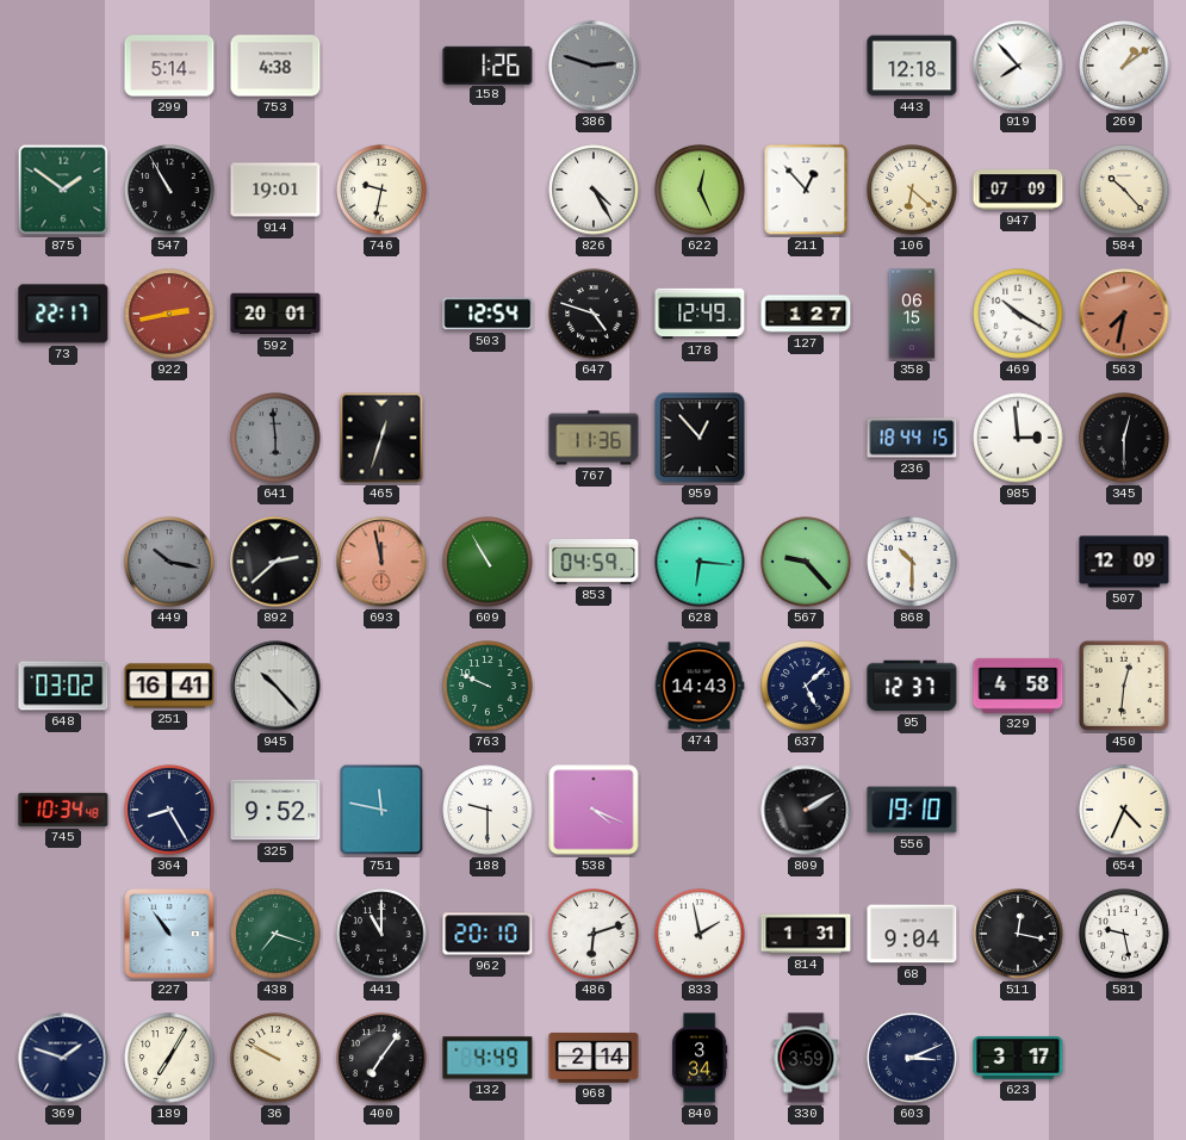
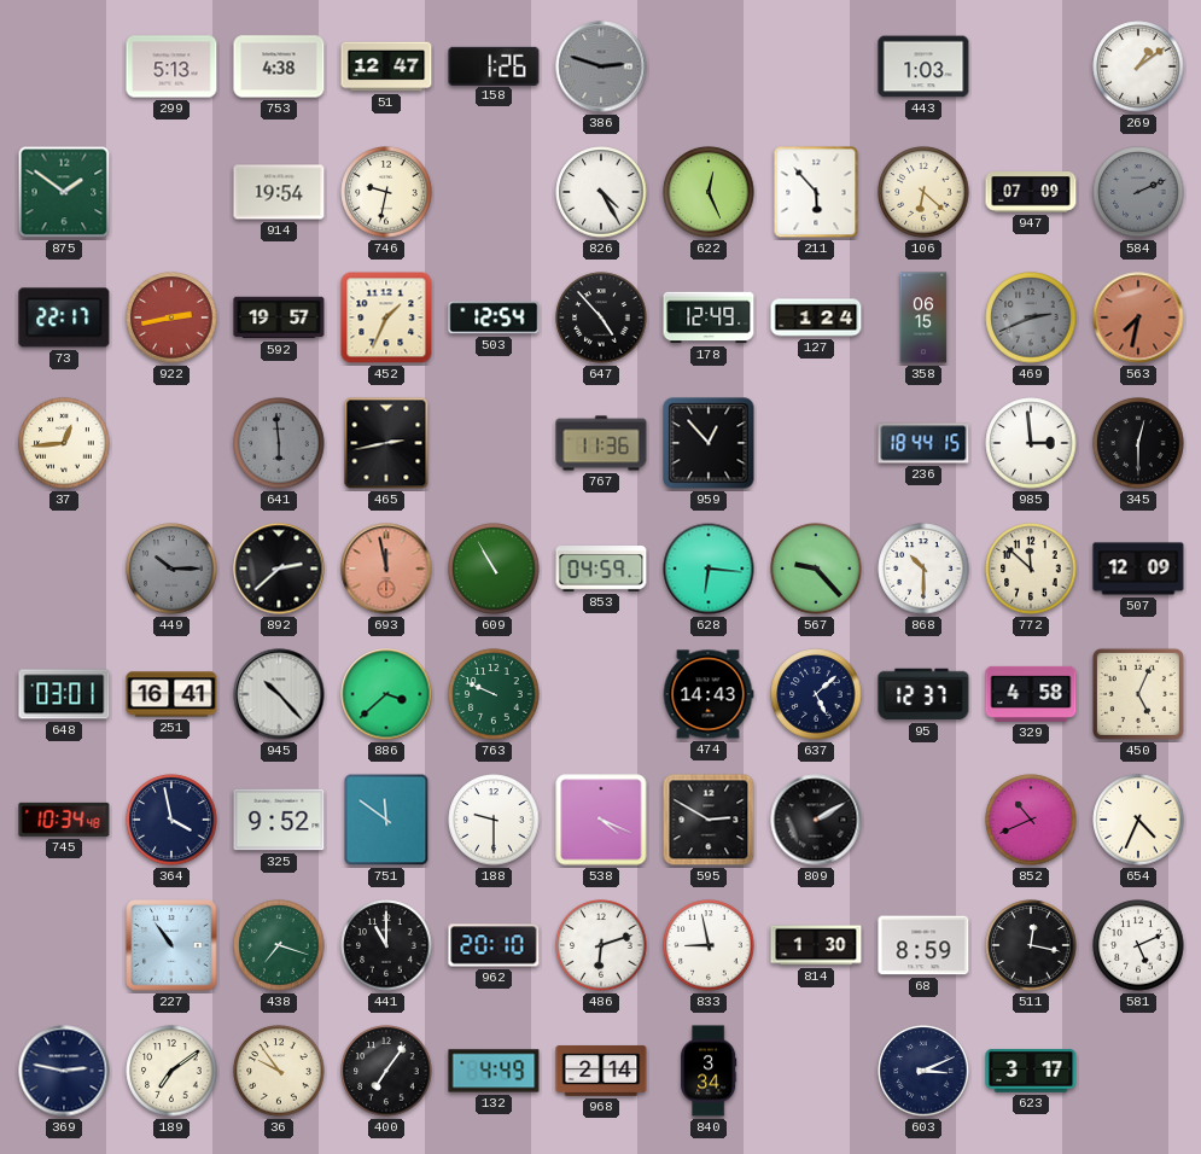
299: 5:14 -> 5:13 (171, 66)
51: none -> 12:47 (386, 66)
443: 12:18 -> 1:03 (923, 66)
919: 7:53 -> none (1018, 66)
547: 10:55 -> none (169, 190)
914: 19:01 -> 19:54 (279, 192)
211: 12:53 -> 5:53 (816, 192)
584: 10:23 -> 2:11 (1138, 192)
584 dial: cream -> grey (1138, 192)
592: 20:01 -> 19:57 (279, 317)
452: none -> 1:34 (386, 317)
647: 4:48 -> 4:53 (601, 317)
127: 1:27 -> 1:24 (816, 317)
469: 10:20 -> 2:41 (1031, 317)
469 dial: white -> grey (1031, 317)
37: none -> 12:44 (64, 443)
465: 12:33 -> 2:43 (386, 443)
449: 10:17 -> 10:15 (171, 569)
772: none -> 11:52 (1031, 569)
648: 03:02 -> 03:01 (64, 694)
886: none -> 3:38 (386, 694)
450: 12:31 -> 5:04 (1138, 694)
364: 8:25 -> 3:58 (171, 820)
751: 11:47 -> 11:51 (386, 820)
595: none -> 2:50 (709, 820)
556: 19:10 -> none (912, 810)
852: none -> 10:41 (1031, 820)
833: 1:58 -> 8:58 (709, 945)
814: 1:31 -> 1:30 (816, 945)
68: 9:04 -> 8:59 (923, 945)
581: 9:28 -> 5:11 (1138, 945)
369: 1:48 -> 2:47 (64, 1071)
189: 7:05 -> 7:09 (171, 1071)
36: 9:50 -> 9:54 (279, 1071)
330: 3:59 -> none (806, 1058)
